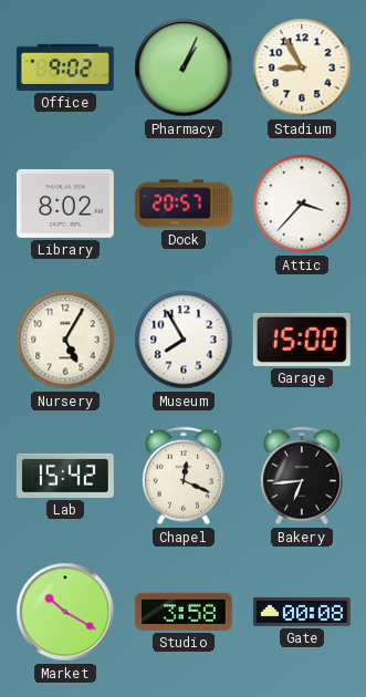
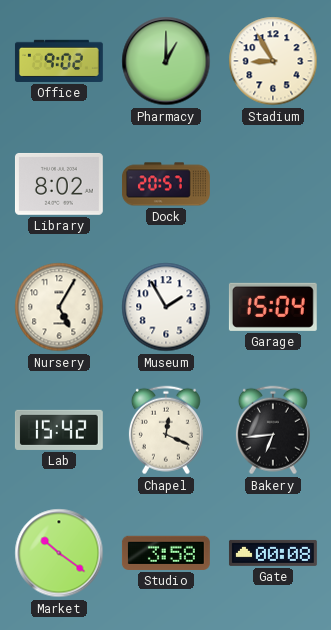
Pharmacy: 1:04 -> 1:00 (166, 61)
Attic: 3:37 -> none (302, 204)
Museum: 7:55 -> 1:55 (166, 307)
Garage: 15:00 -> 15:04 (273, 307)
Market: 10:20 -> 10:21 (59, 553)
